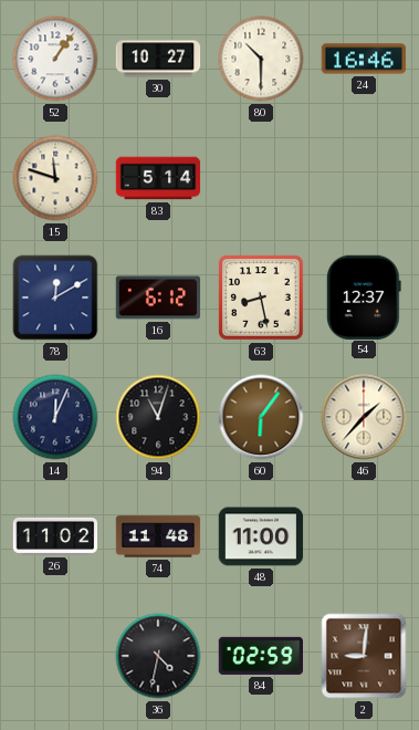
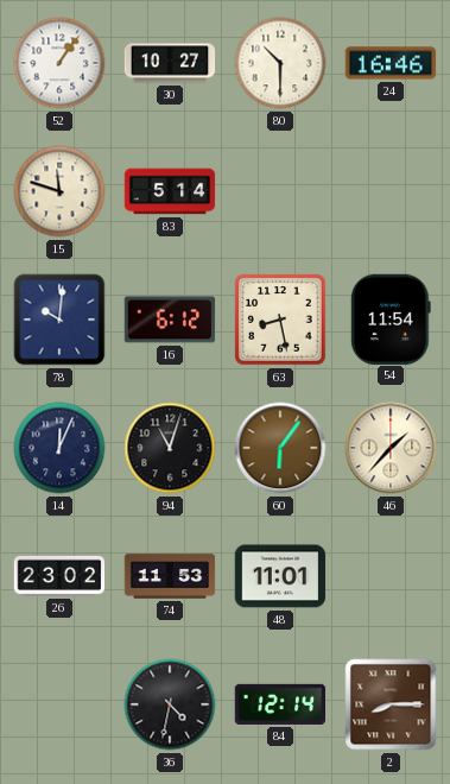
78: 12:10 -> 10:01 (59, 320)
54: 12:37 -> 11:54 (391, 318)
26: 11:02 -> 23:02 (59, 576)
74: 11:48 -> 11:53 (170, 576)
48: 11:00 -> 11:01 (280, 576)
84: 02:59 -> 12:14 (280, 704)
2: 9:01 -> 8:15 (391, 704)
